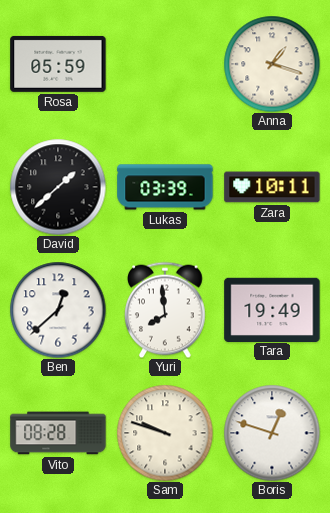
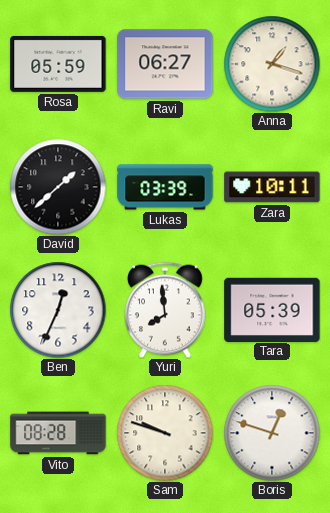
Ravi: none -> 06:27 (165, 64)
Ben: 12:38 -> 12:34 (58, 310)
Tara: 19:49 -> 05:39 (272, 309)
